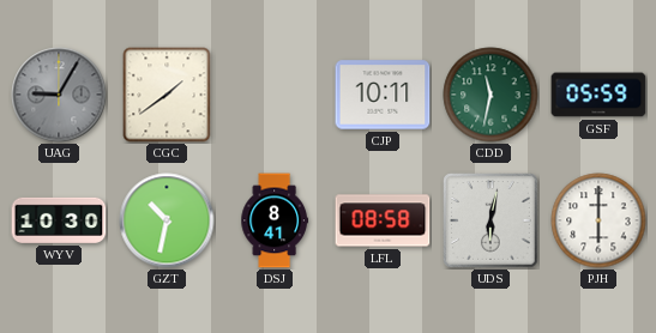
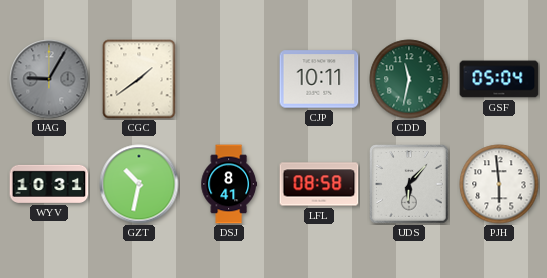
GSF: 05:59 -> 05:04 (499, 79)
WYV: 10:30 -> 10:31 (49, 184)
UDS: 6:02 -> 6:07 (409, 184)
PJH: 6:00 -> 5:59 (499, 184)
